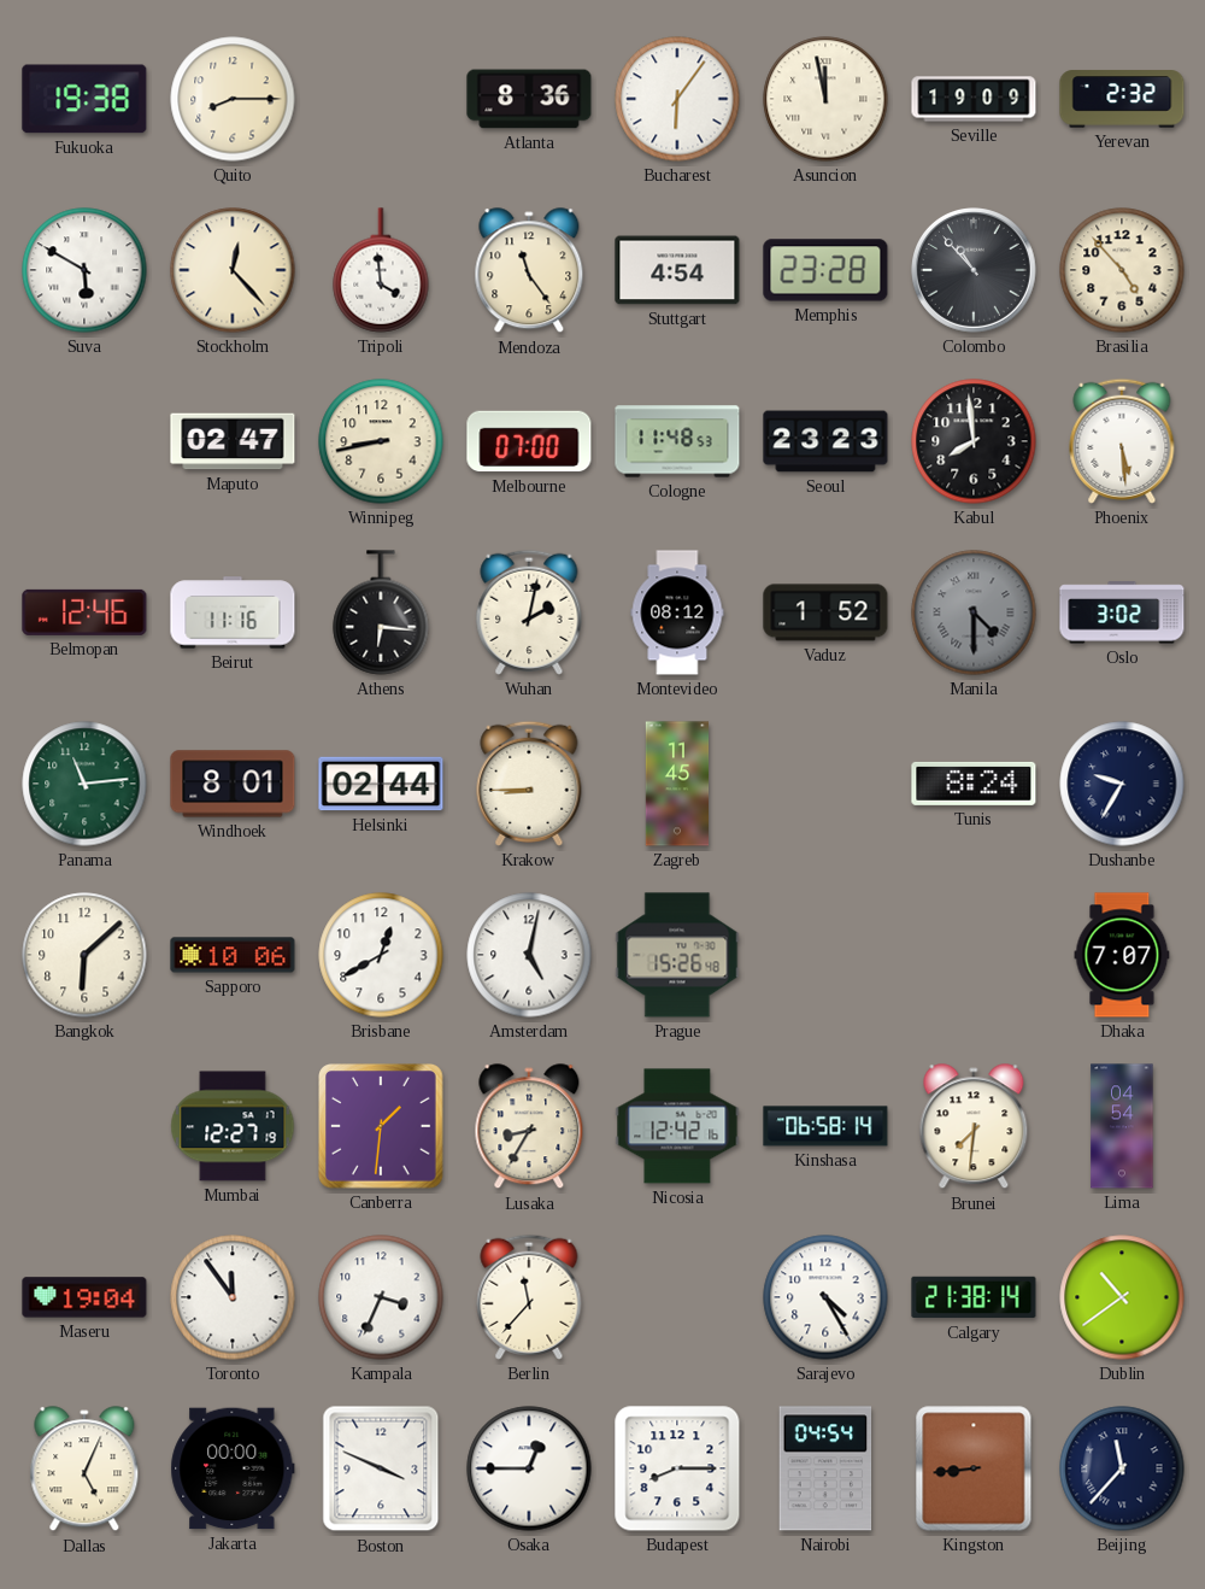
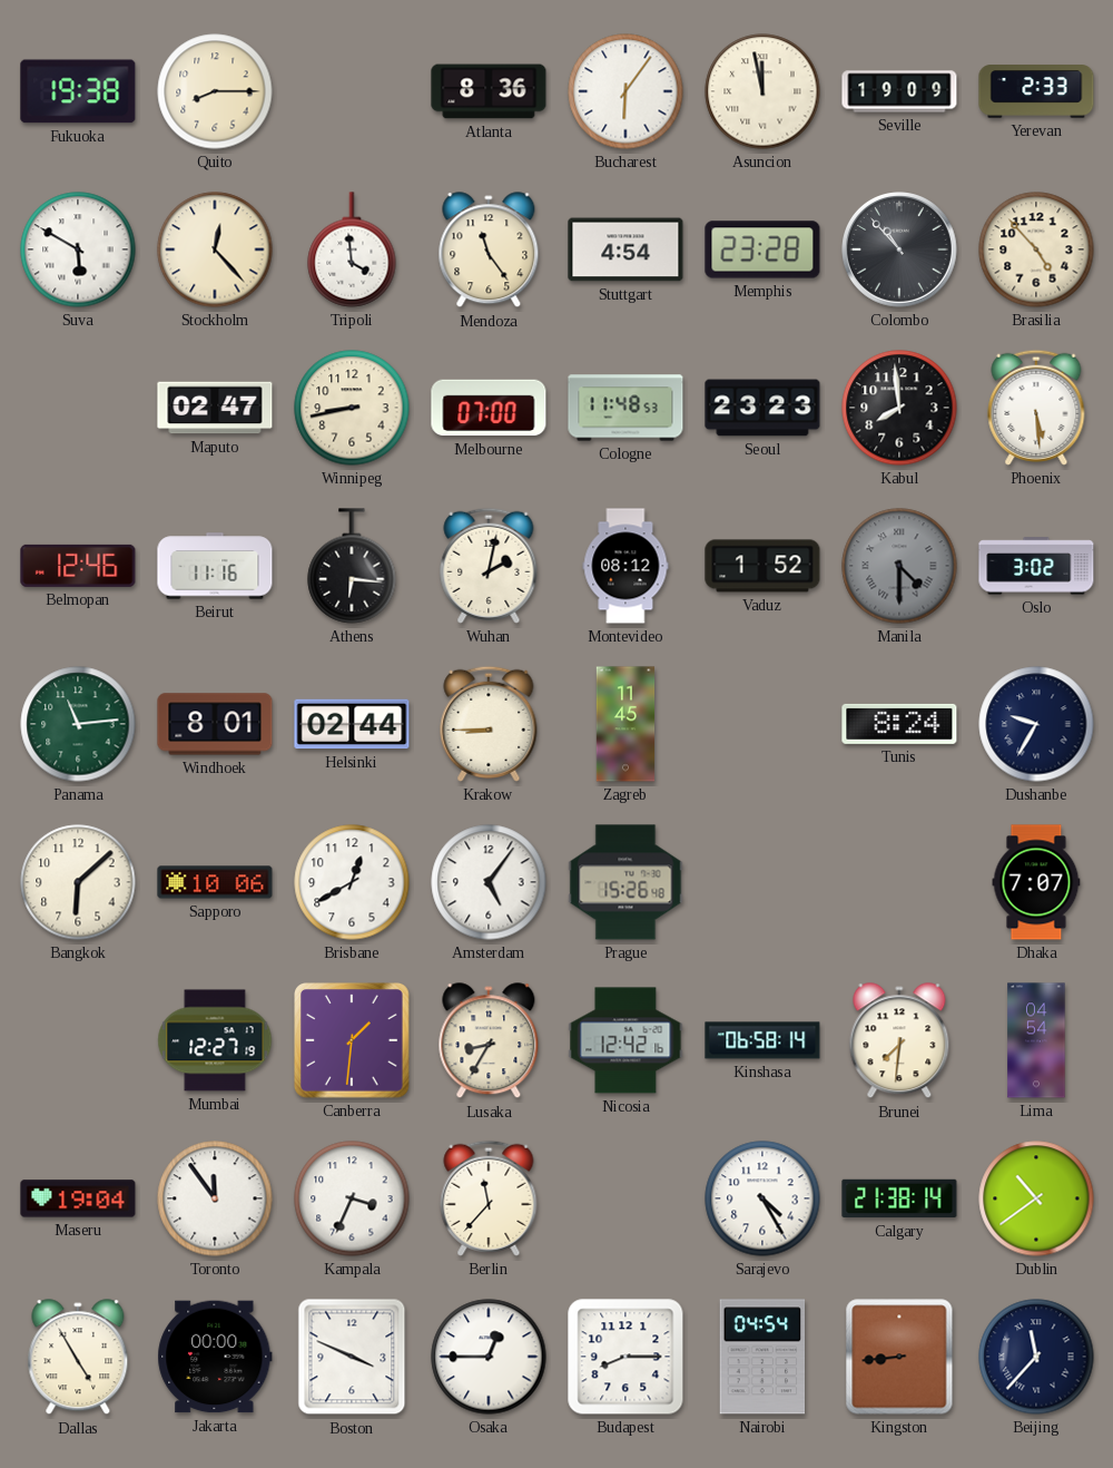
Yerevan: 2:32 -> 2:33 (1036, 91)
Amsterdam: 5:02 -> 5:06 (489, 882)
Dallas: 5:04 -> 4:55 (78, 1358)
